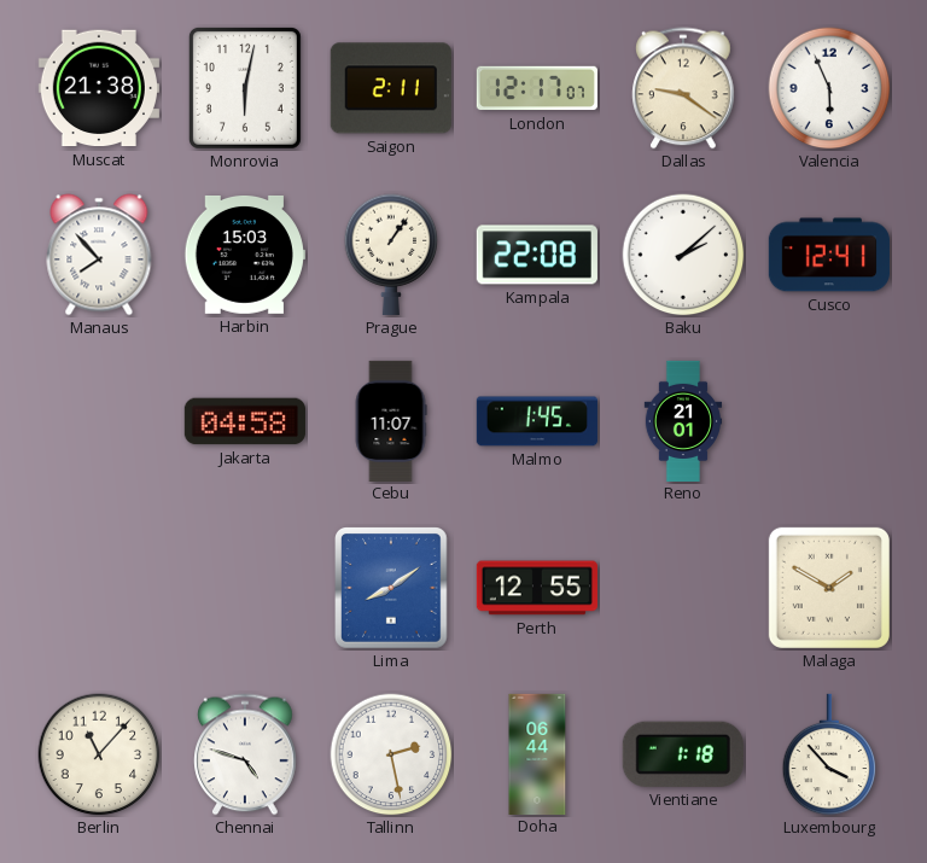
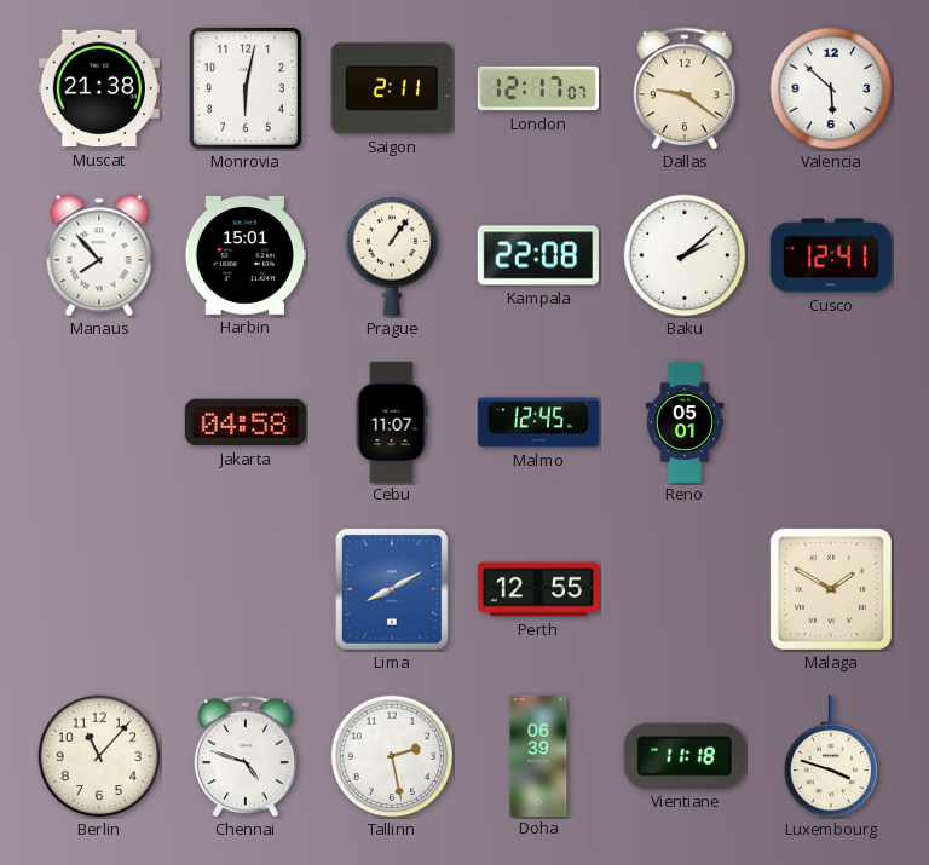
Valencia: 5:56 -> 5:52 (831, 88)
Harbin: 15:03 -> 15:01 (246, 255)
Malmo: 1:45 -> 12:45 (538, 422)
Reno: 21:01 -> 05:01 (685, 421)
Lima: 8:09 -> 8:10 (393, 590)
Doha: 06:44 -> 06:39 (538, 755)
Vientiane: 1:18 -> 11:18 (685, 756)
Luxembourg: 3:53 -> 3:48 (831, 756)
